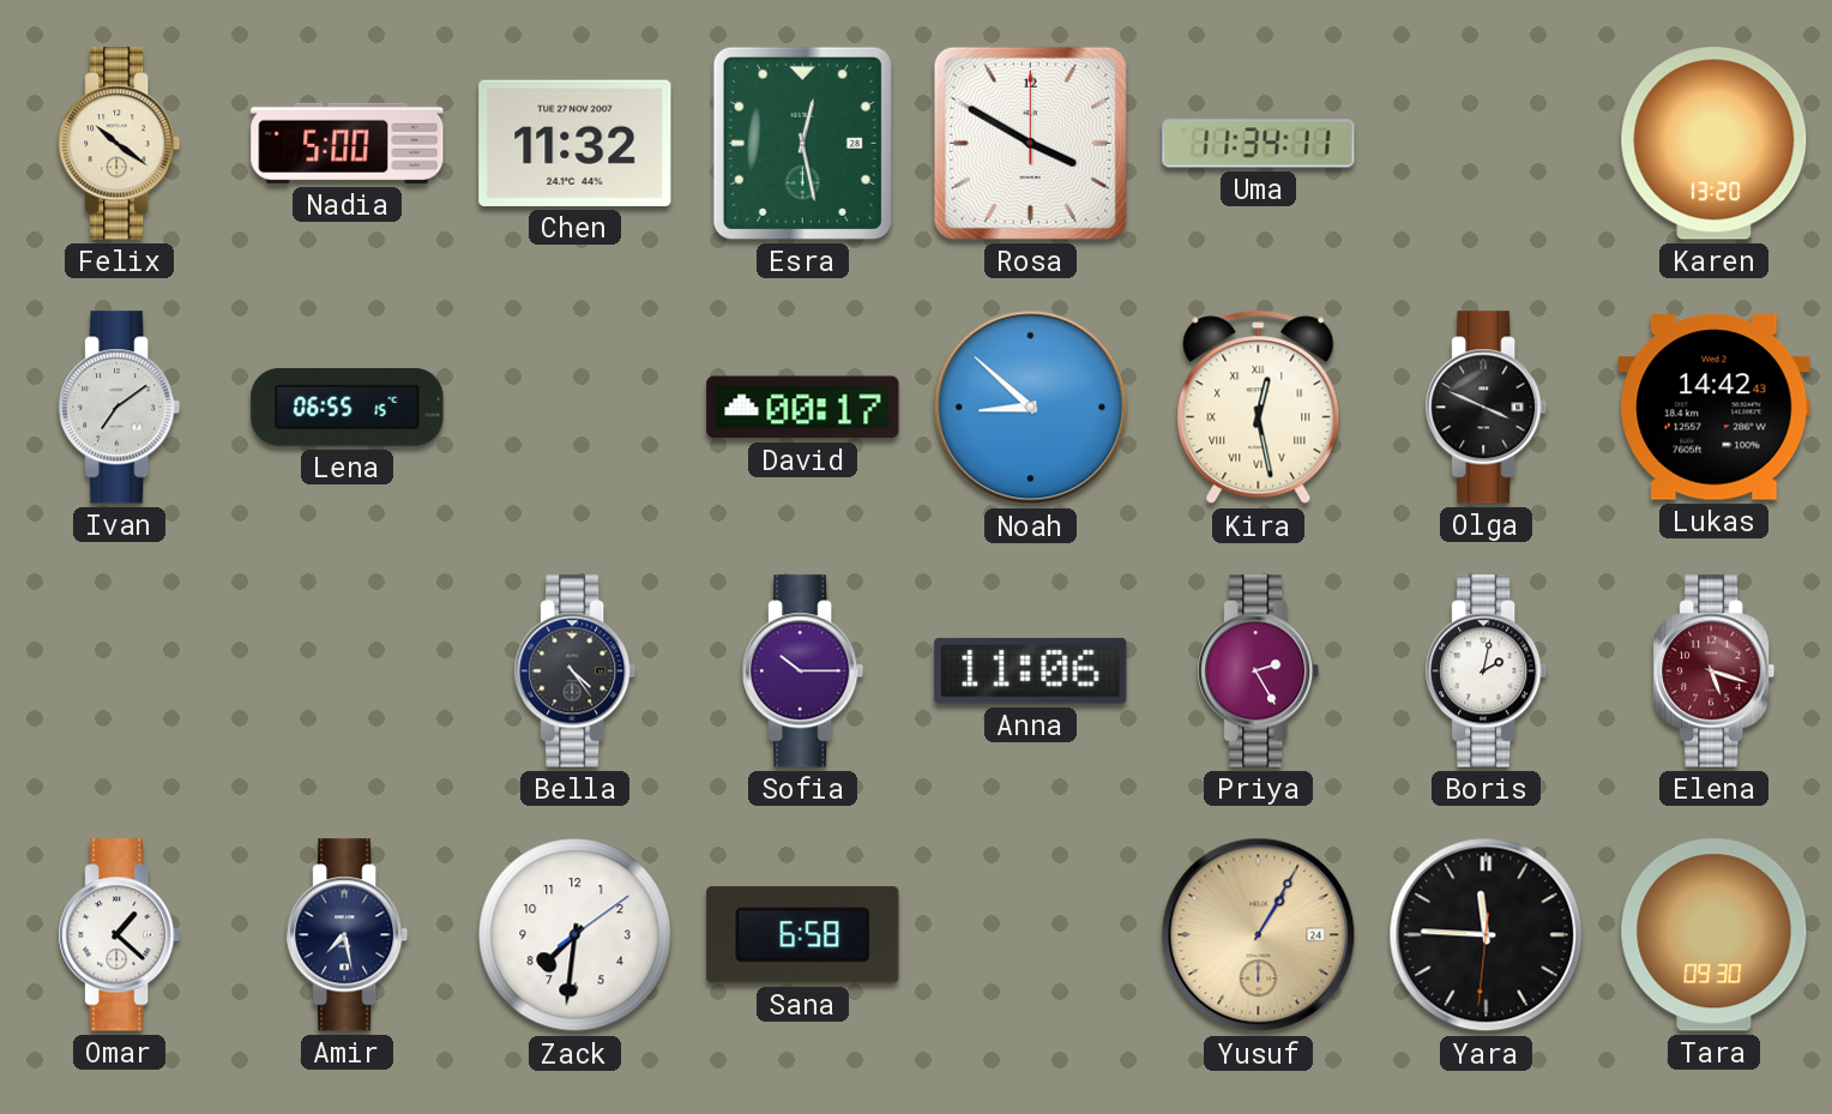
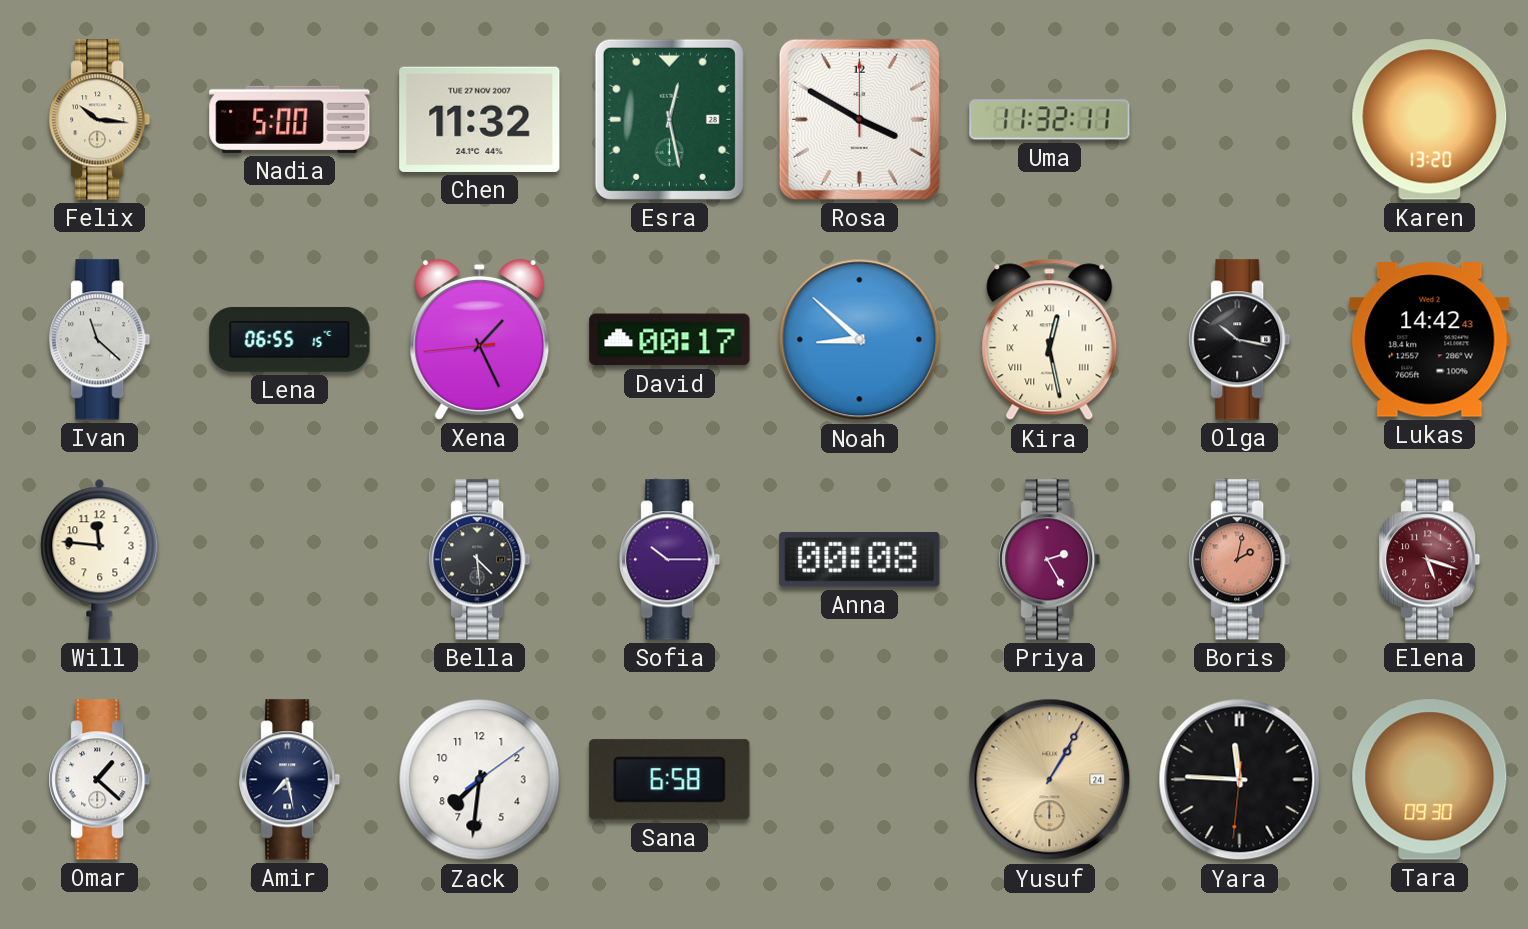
Felix: 10:21 -> 10:16 (100, 120)
Uma: 11:34 -> 11:32 (1050, 120)
Ivan: 7:09 -> 11:22 (100, 340)
Xena: none -> 1:25 (480, 339)
Olga: 3:49 -> 10:17 (1240, 340)
Will: none -> 11:46 (100, 559)
Bella: 4:24 -> 4:29 (480, 560)
Anna: 11:06 -> 00:08 (860, 559)
Boris dial: white -> salmon (1240, 560)
